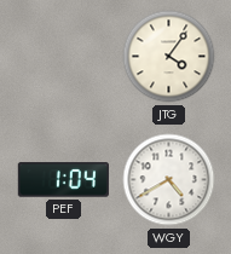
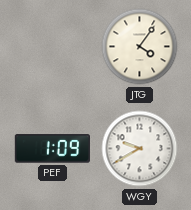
PEF: 1:04 -> 1:09 (52, 149)
WGY: 4:40 -> 9:40 (140, 149)
